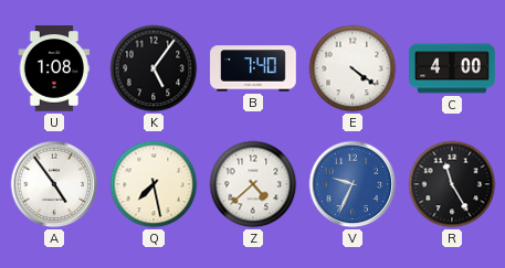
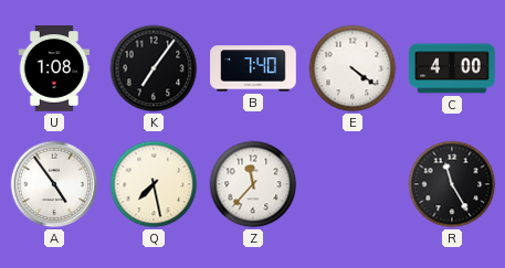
K: 5:06 -> 7:06 (154, 68)
Z: 4:38 -> 11:37 (253, 184)
V: 9:34 -> none (353, 184)
